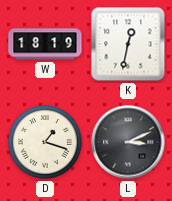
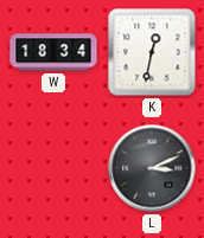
W: 18:19 -> 18:34 (53, 52)
D: 1:18 -> none (46, 143)
